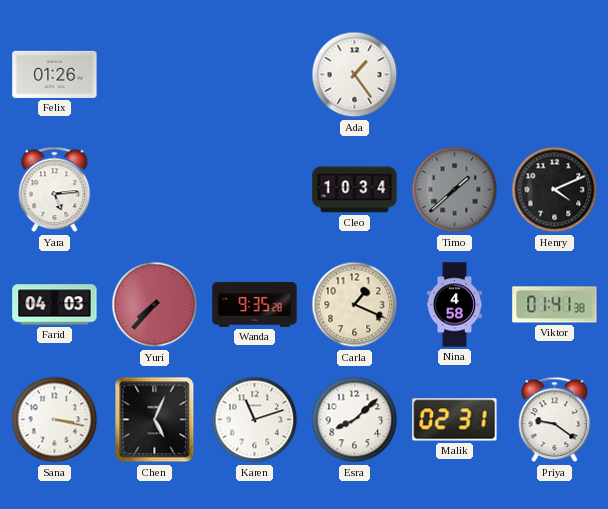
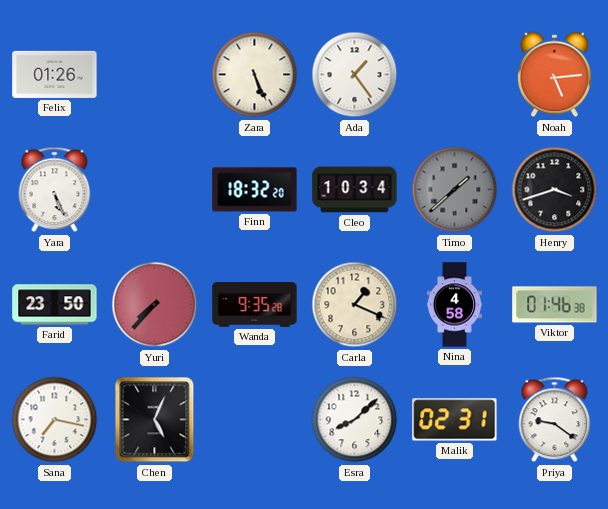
Zara: none -> 5:26 (255, 75)
Noah: none -> 5:14 (555, 75)
Yara: 5:14 -> 5:26 (55, 190)
Finn: none -> 18:32 (255, 190)
Henry: 4:11 -> 3:42 (555, 190)
Farid: 04:03 -> 23:50 (55, 305)
Viktor: 01:41 -> 01:46 (555, 305)
Sana: 3:17 -> 7:17 (55, 420)
Karen: 11:12 -> none (255, 420)
